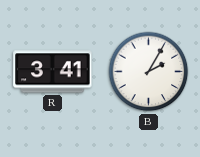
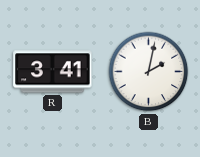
B: 2:05 -> 2:02 (149, 72)
